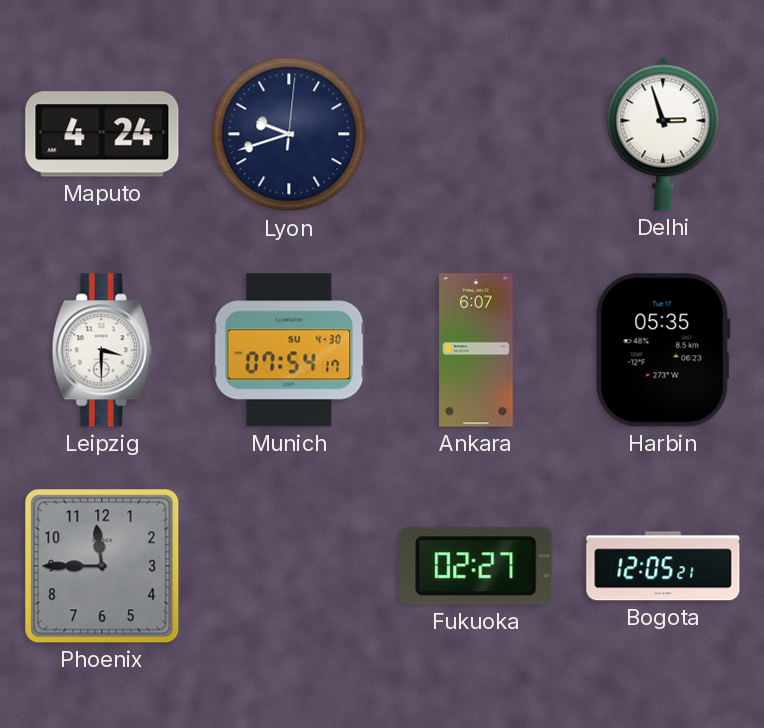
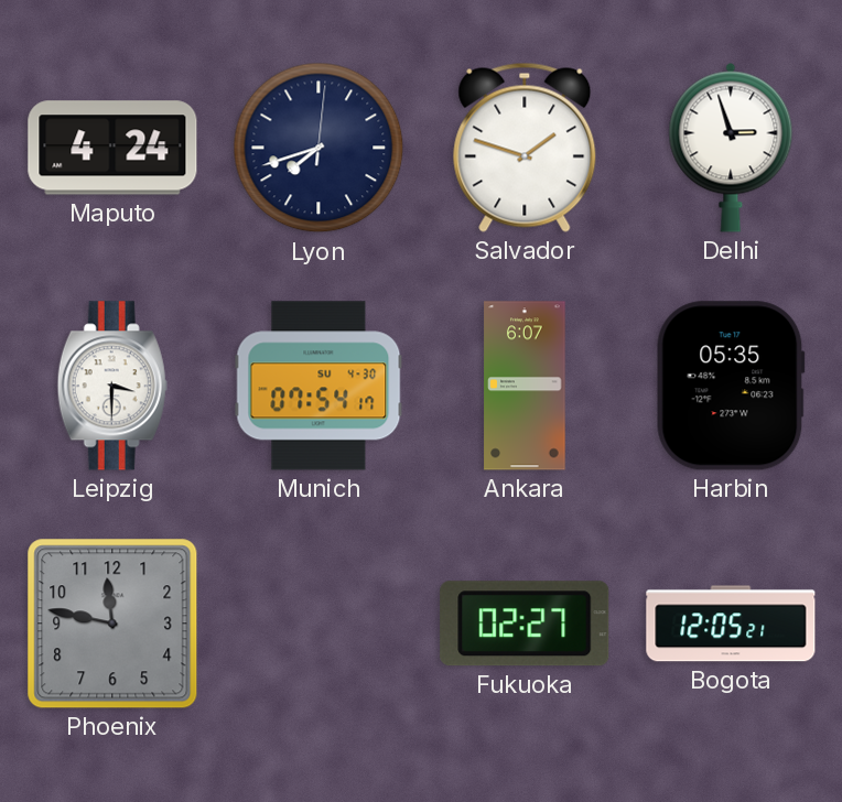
Lyon: 9:42 -> 7:42 (319, 148)
Salvador: none -> 1:48 (525, 148)
Phoenix: 11:45 -> 11:47 (112, 624)
